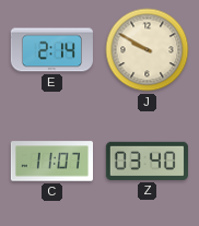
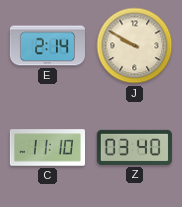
C: 11:07 -> 11:10 (47, 148)
